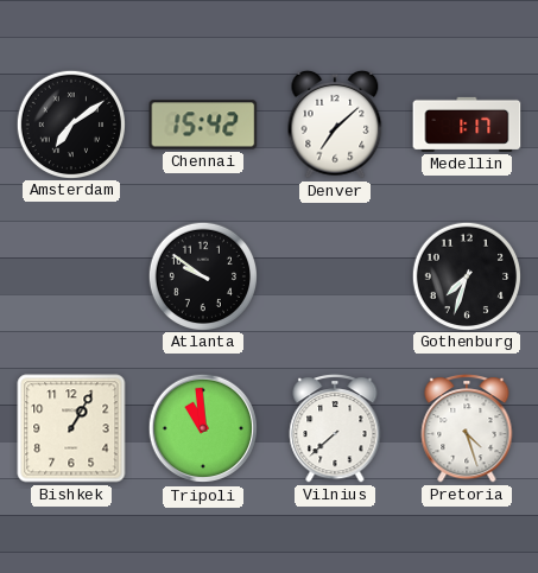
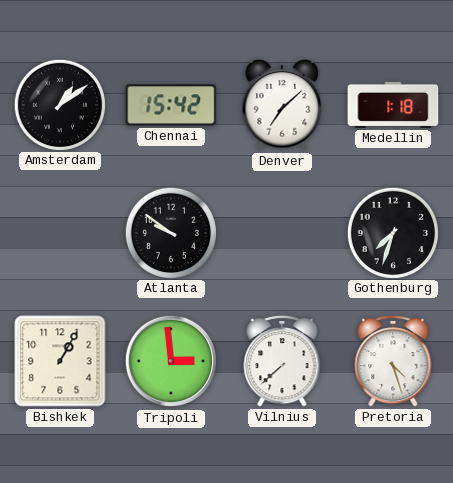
Amsterdam: 7:09 -> 1:09 (59, 104)
Medellin: 1:17 -> 1:18 (393, 105)
Tripoli: 10:59 -> 2:59 (171, 361)
